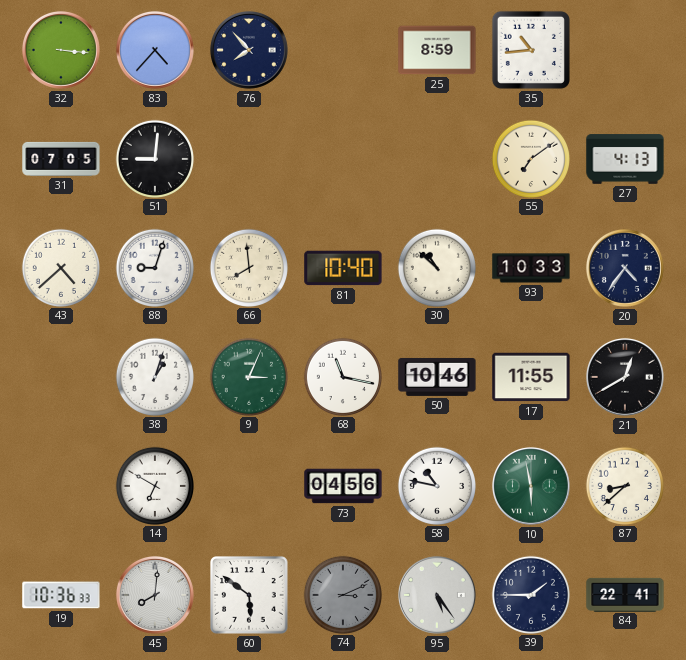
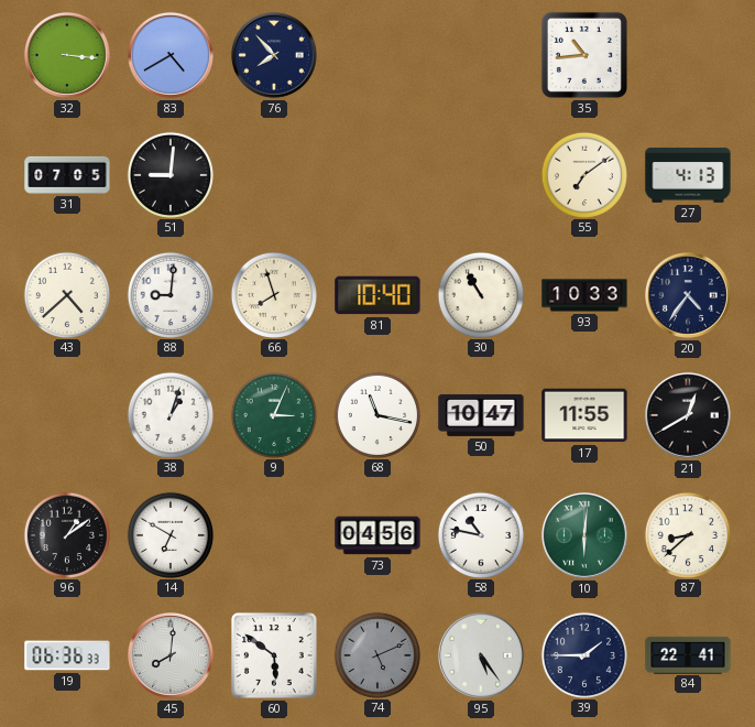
83: 4:37 -> 4:40 (171, 55)
25: 8:59 -> none (437, 50)
88: 9:03 -> 9:01 (169, 294)
66: 7:59 -> 7:57 (273, 294)
30: 10:52 -> 10:55 (480, 294)
50: 10:46 -> 10:47 (481, 415)
96: none -> 1:09 (66, 534)
10: 5:58 -> 6:01 (584, 535)
19: 10:36 -> 06:36 (67, 655)
74: 3:11 -> 5:11 (376, 654)
